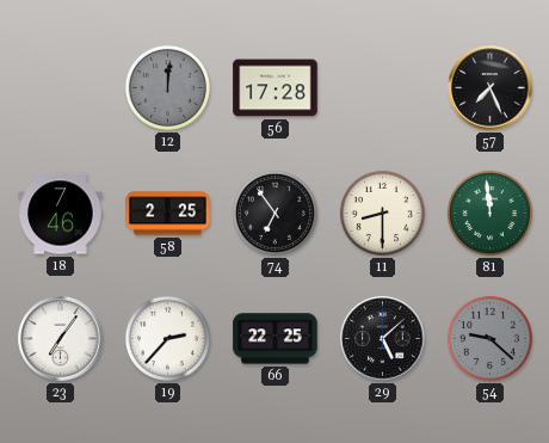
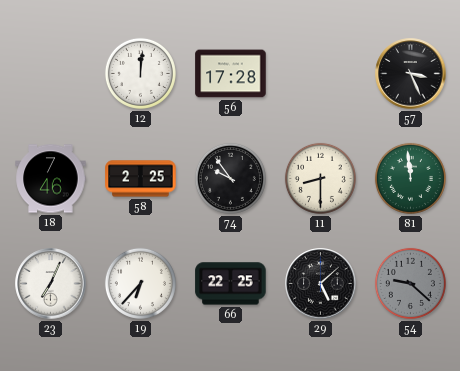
12 dial: grey -> white (140, 73)
57: 7:26 -> 3:26 (411, 74)
74: 6:54 -> 9:54 (230, 178)
23: 7:06 -> 7:04 (51, 284)
19: 2:37 -> 6:37 (140, 283)
